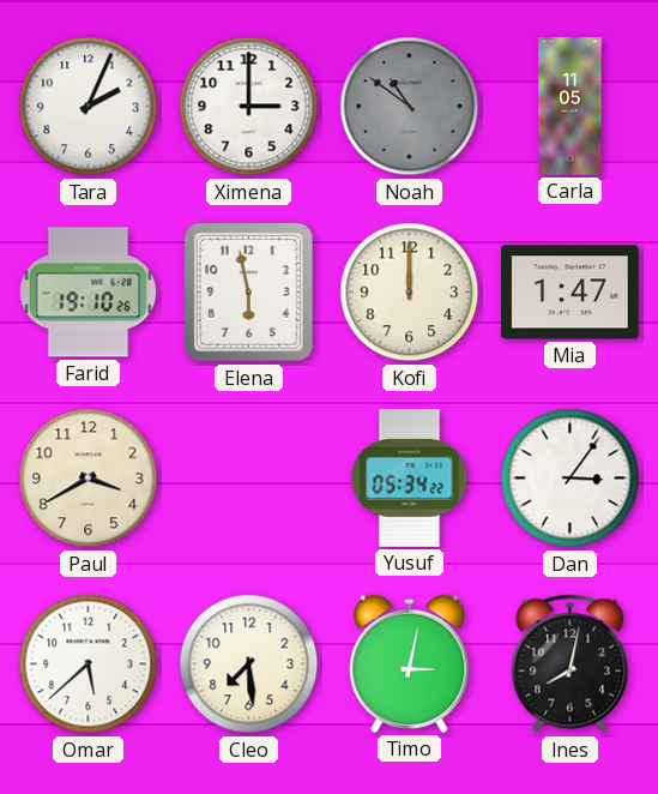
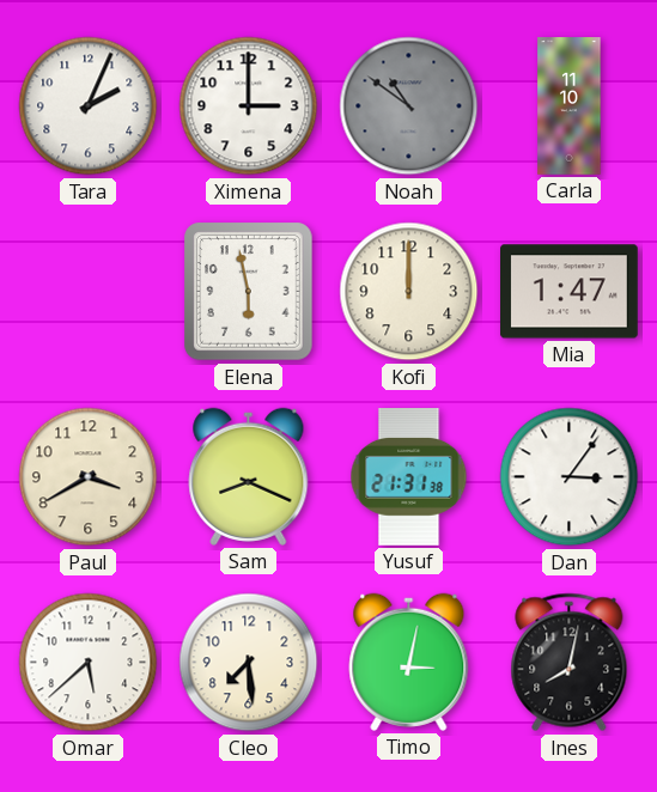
Carla: 11:05 -> 11:10 (570, 106)
Farid: 19:10 -> none (89, 293)
Sam: none -> 8:19 (249, 476)
Yusuf: 05:34 -> 21:31 (409, 477)
